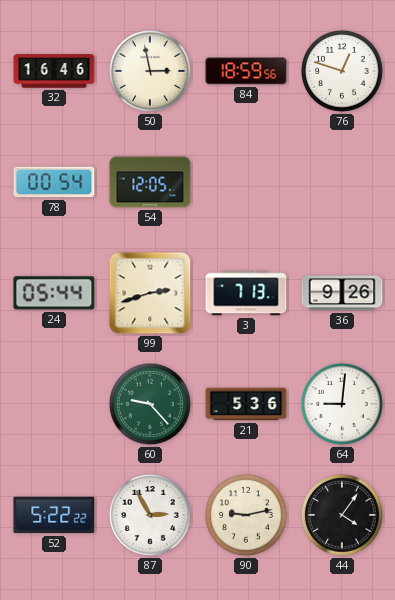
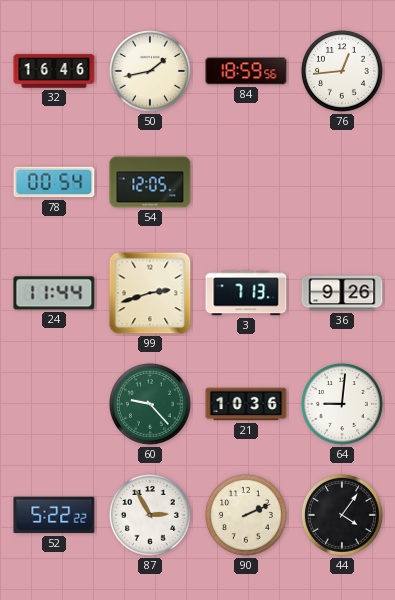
50: 2:58 -> 1:43 (151, 72)
76: 12:48 -> 12:44 (343, 72)
24: 05:44 -> 11:44 (54, 293)
21: 5:36 -> 10:36 (246, 404)
90: 9:13 -> 2:11 (247, 516)
